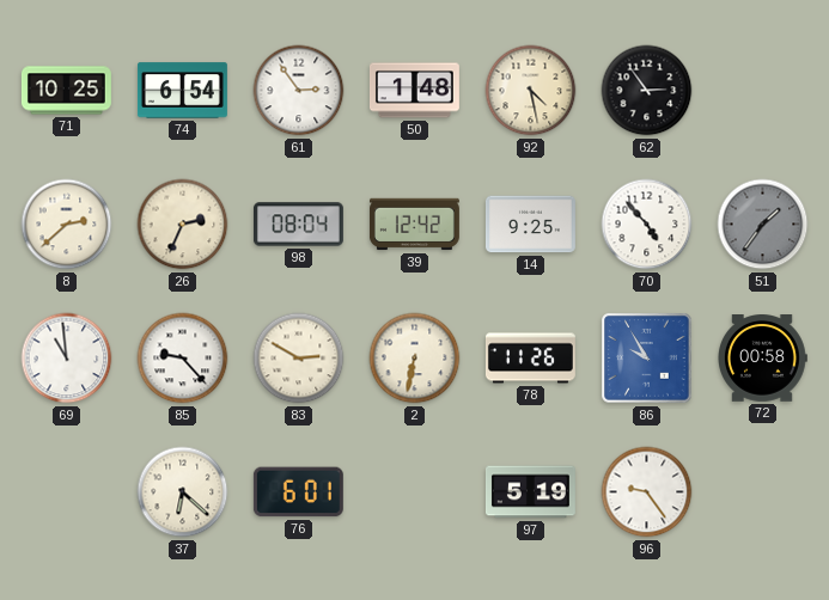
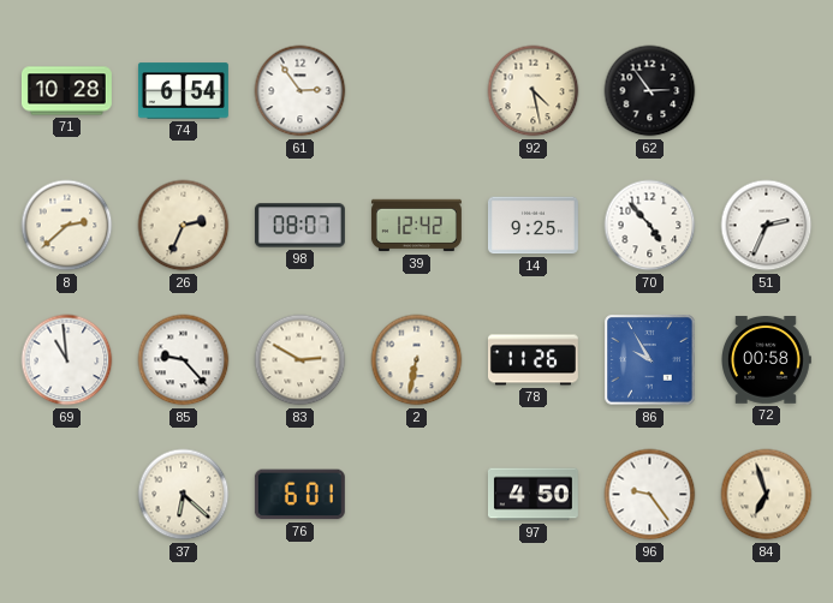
71: 10:25 -> 10:28 (67, 91)
50: 1:48 -> none (414, 91)
98: 08:04 -> 08:07 (299, 226)
51: 1:36 -> 2:34 (767, 226)
51 dial: grey -> white (767, 226)
97: 5:19 -> 4:50 (532, 495)
84: none -> 6:57 (767, 495)
